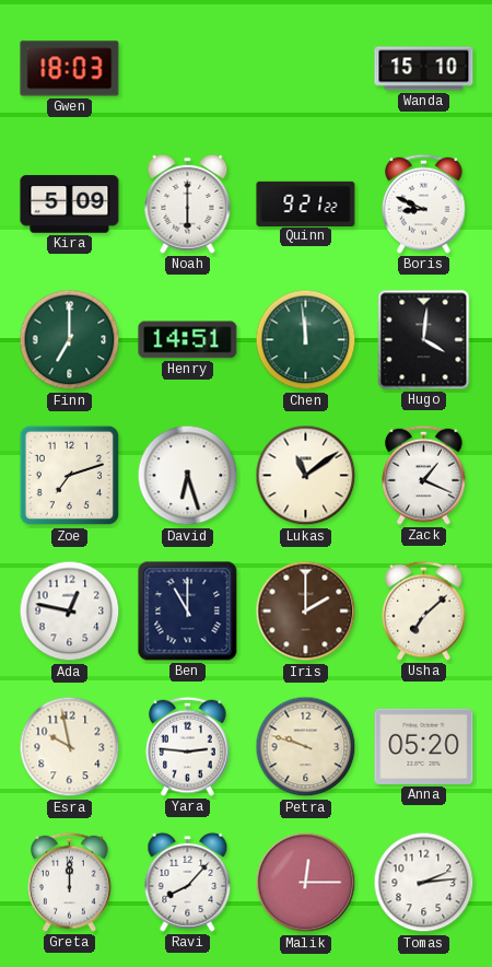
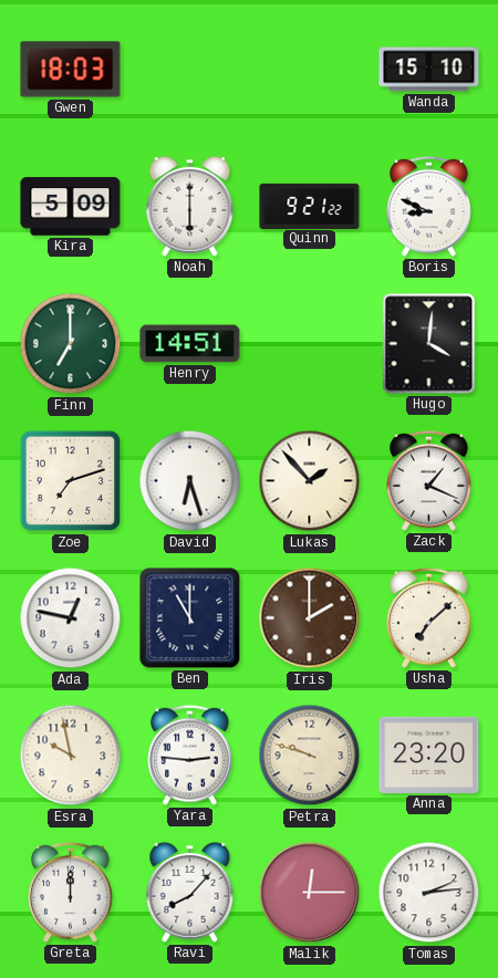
Chen: 11:59 -> none (306, 340)
Lukas: 11:09 -> 1:53 (310, 481)
Anna: 05:20 -> 23:20 (429, 755)
